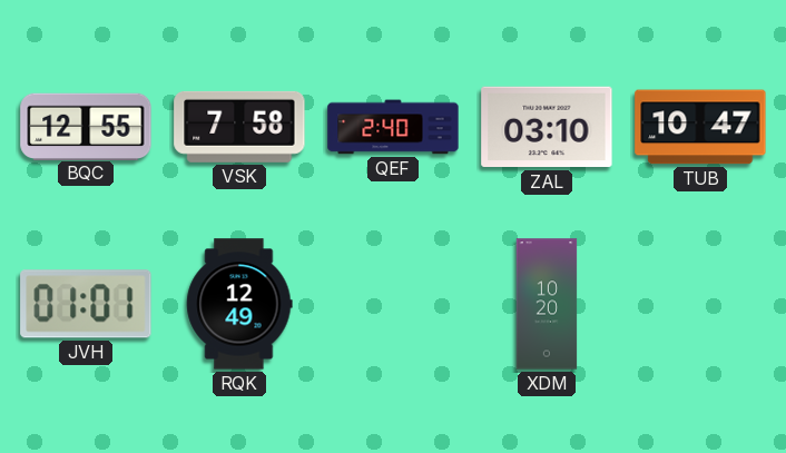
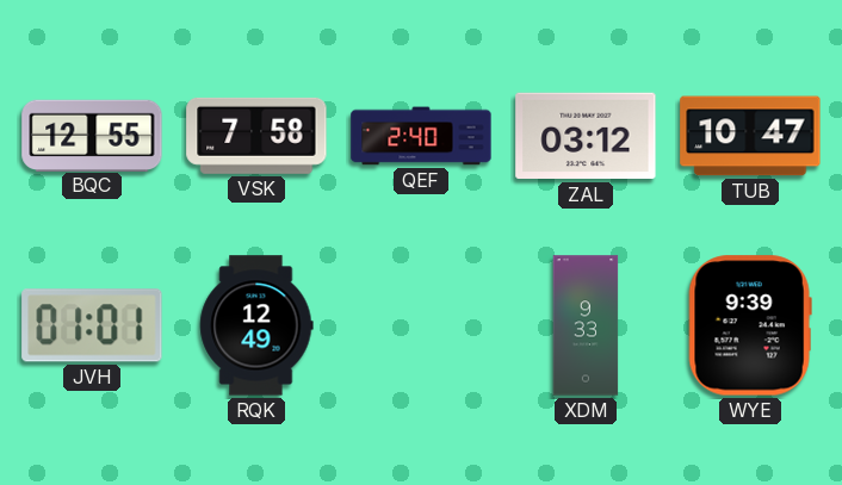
ZAL: 03:10 -> 03:12 (586, 136)
XDM: 10:20 -> 9:33 (586, 325)
WYE: none -> 9:39 (750, 325)
